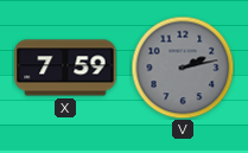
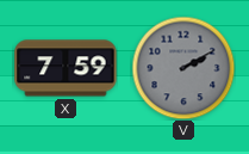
V: 2:13 -> 2:10 (183, 68)
